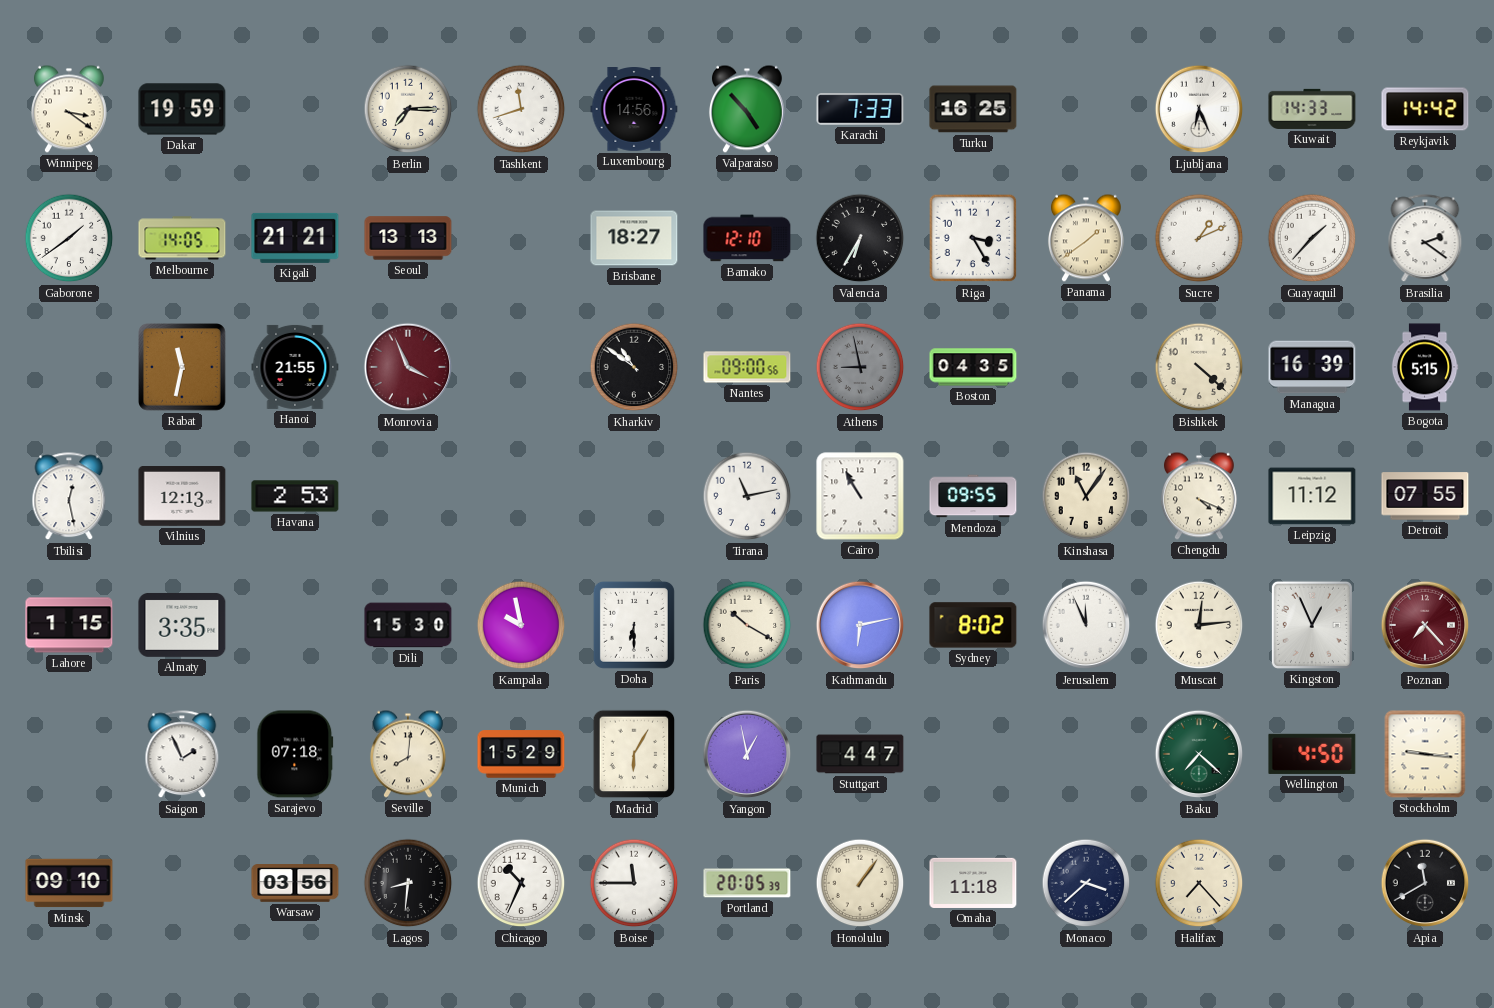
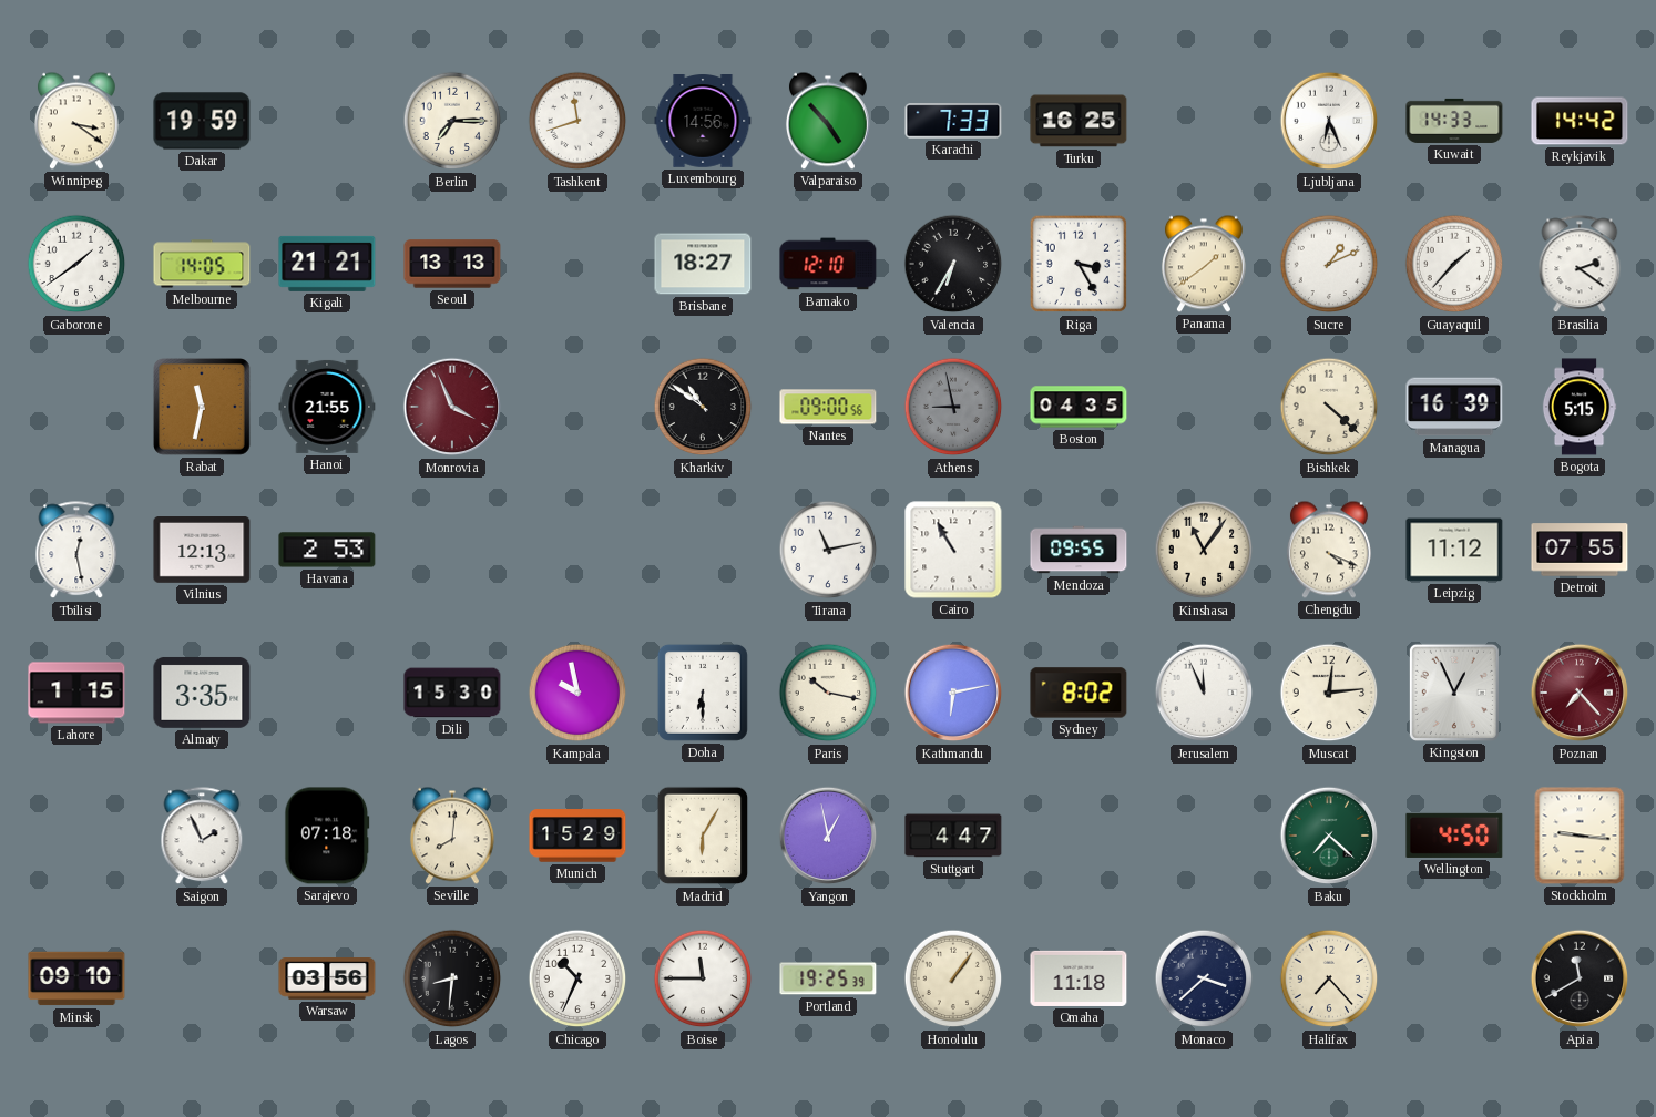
Paris: 10:20 -> 10:17 (828, 693)
Portland: 20:05 -> 19:25 (828, 978)
